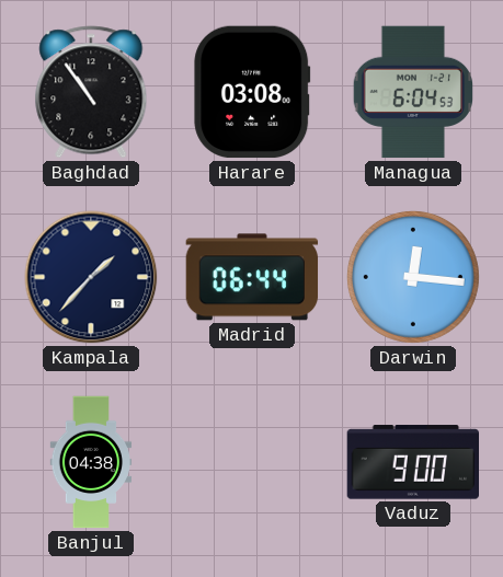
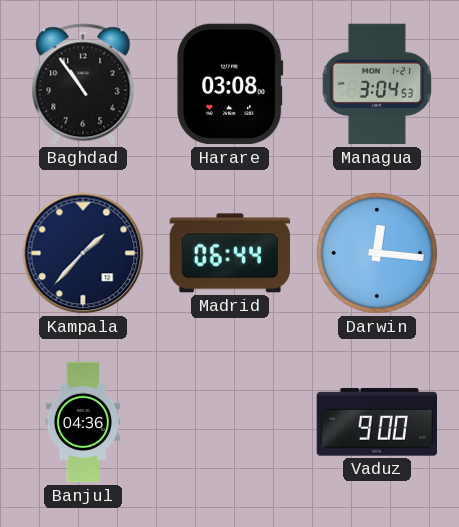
Managua: 6:04 -> 3:04 (377, 84)
Banjul: 04:38 -> 04:36 (83, 422)
